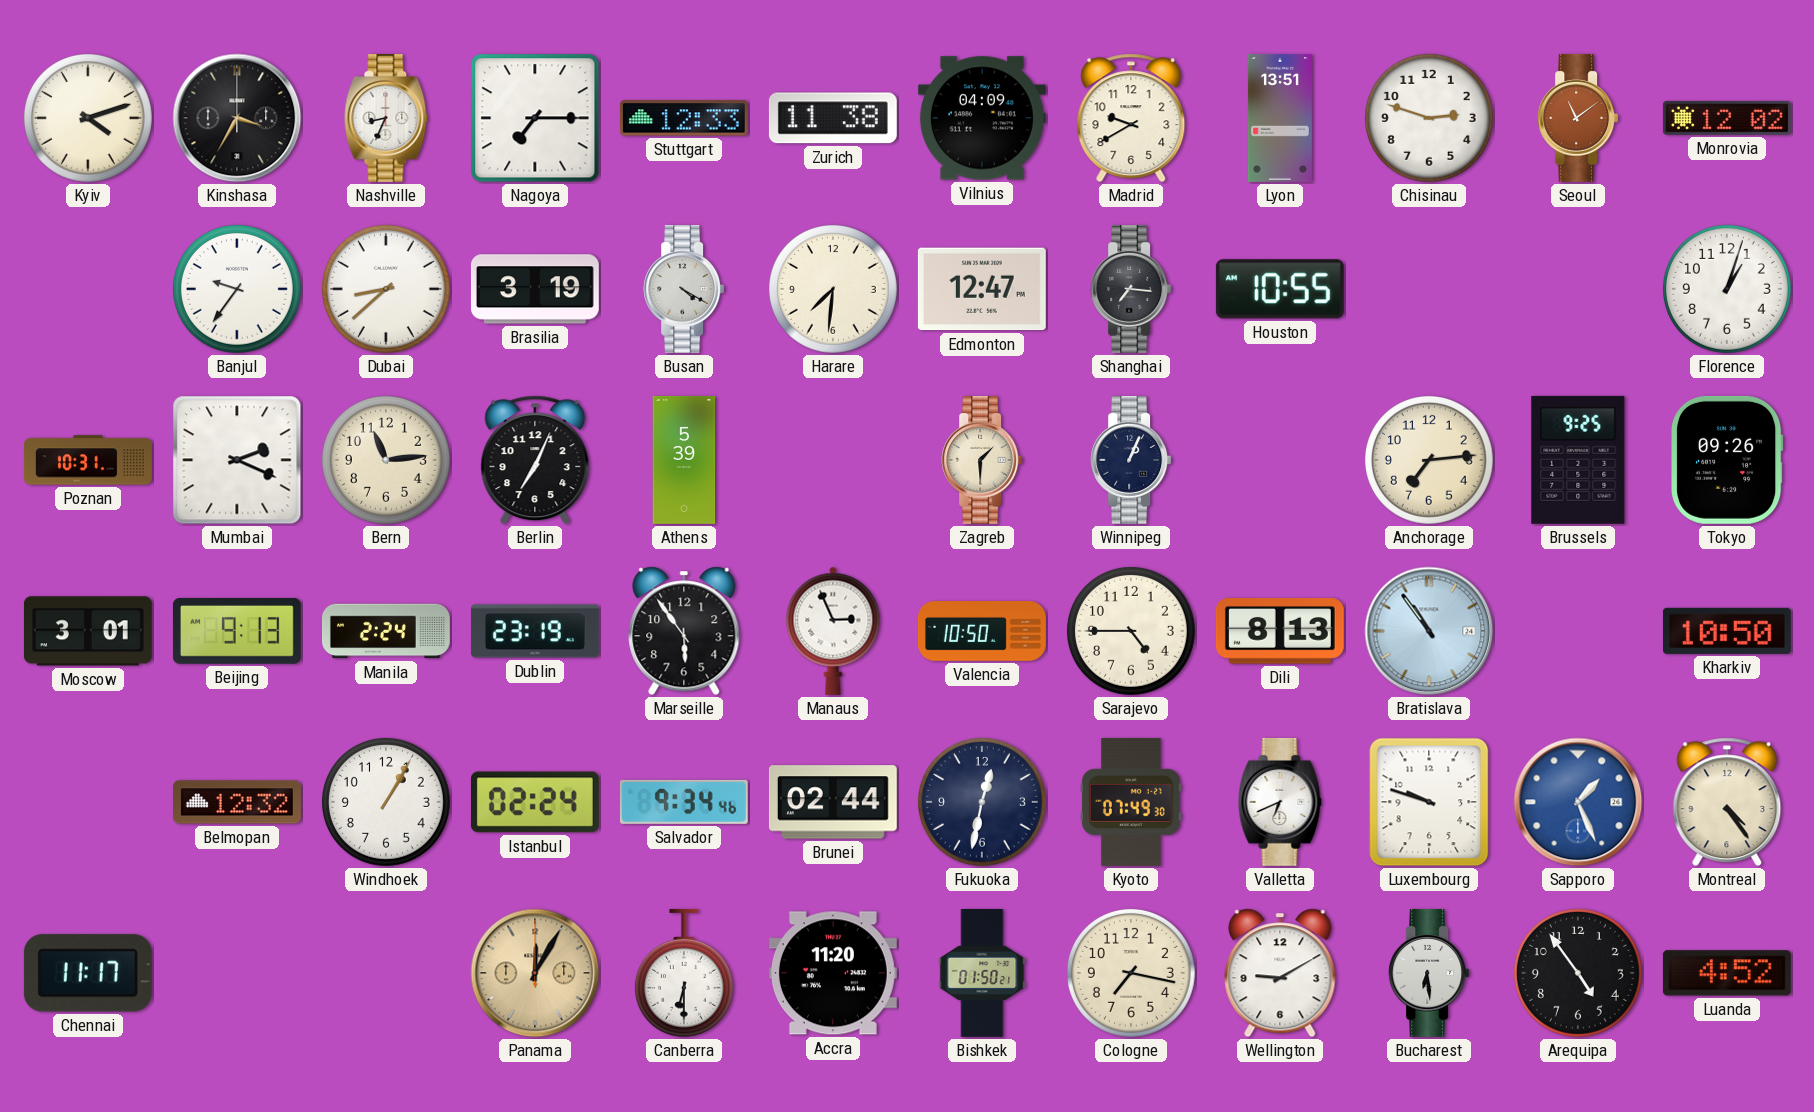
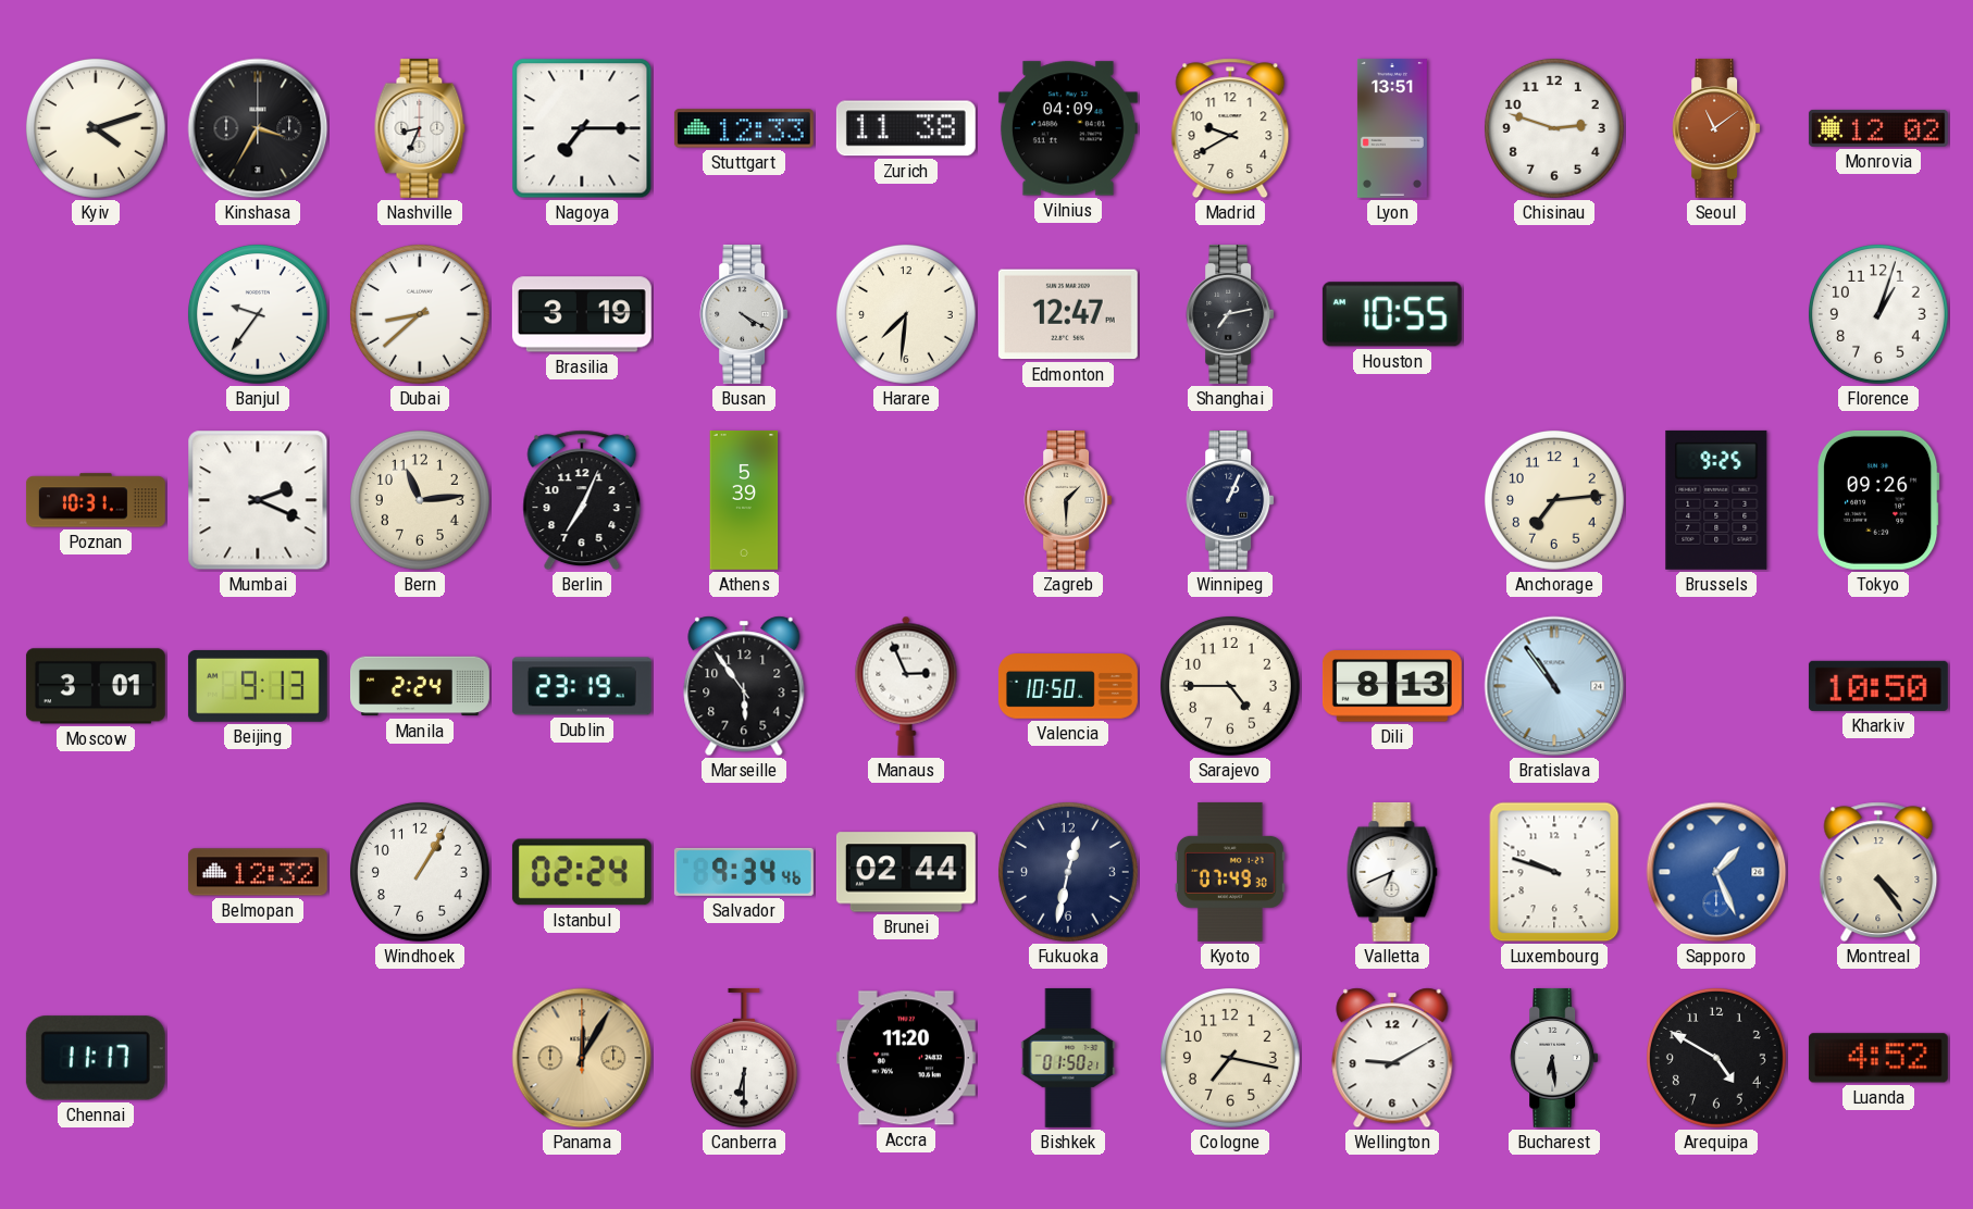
Shanghai: 7:16 -> 7:13 (1230, 314)
Arequipa: 4:54 -> 4:50 (1716, 1058)
